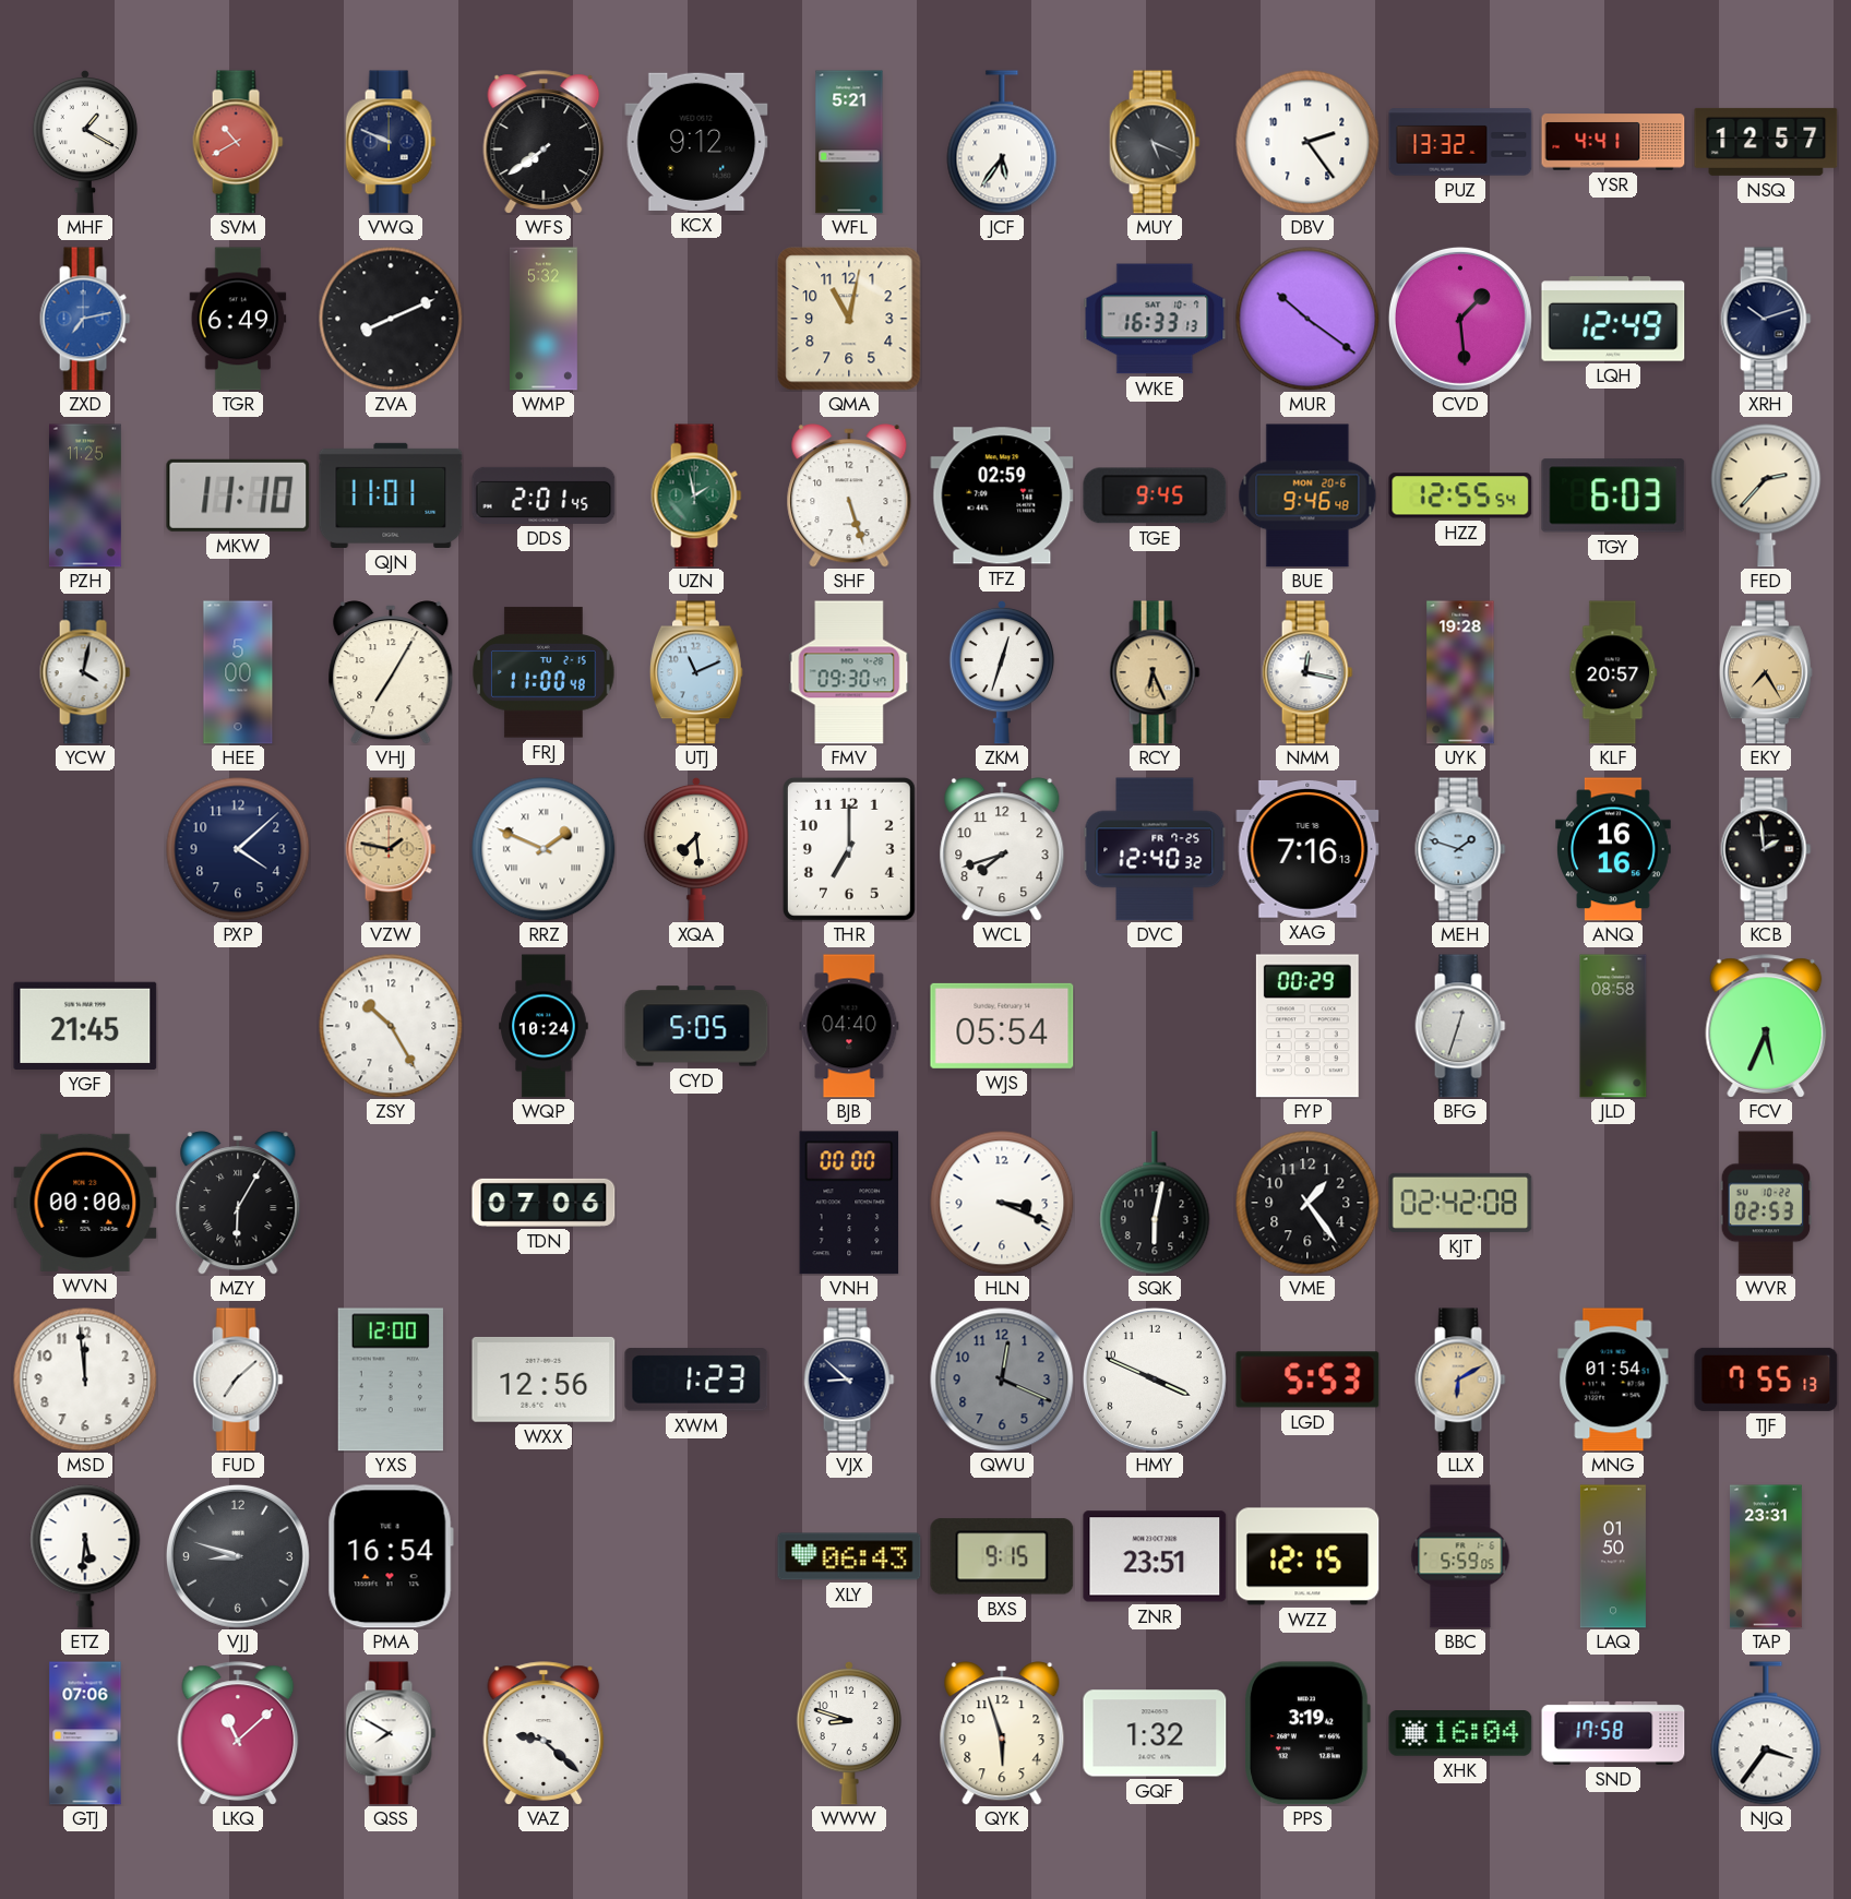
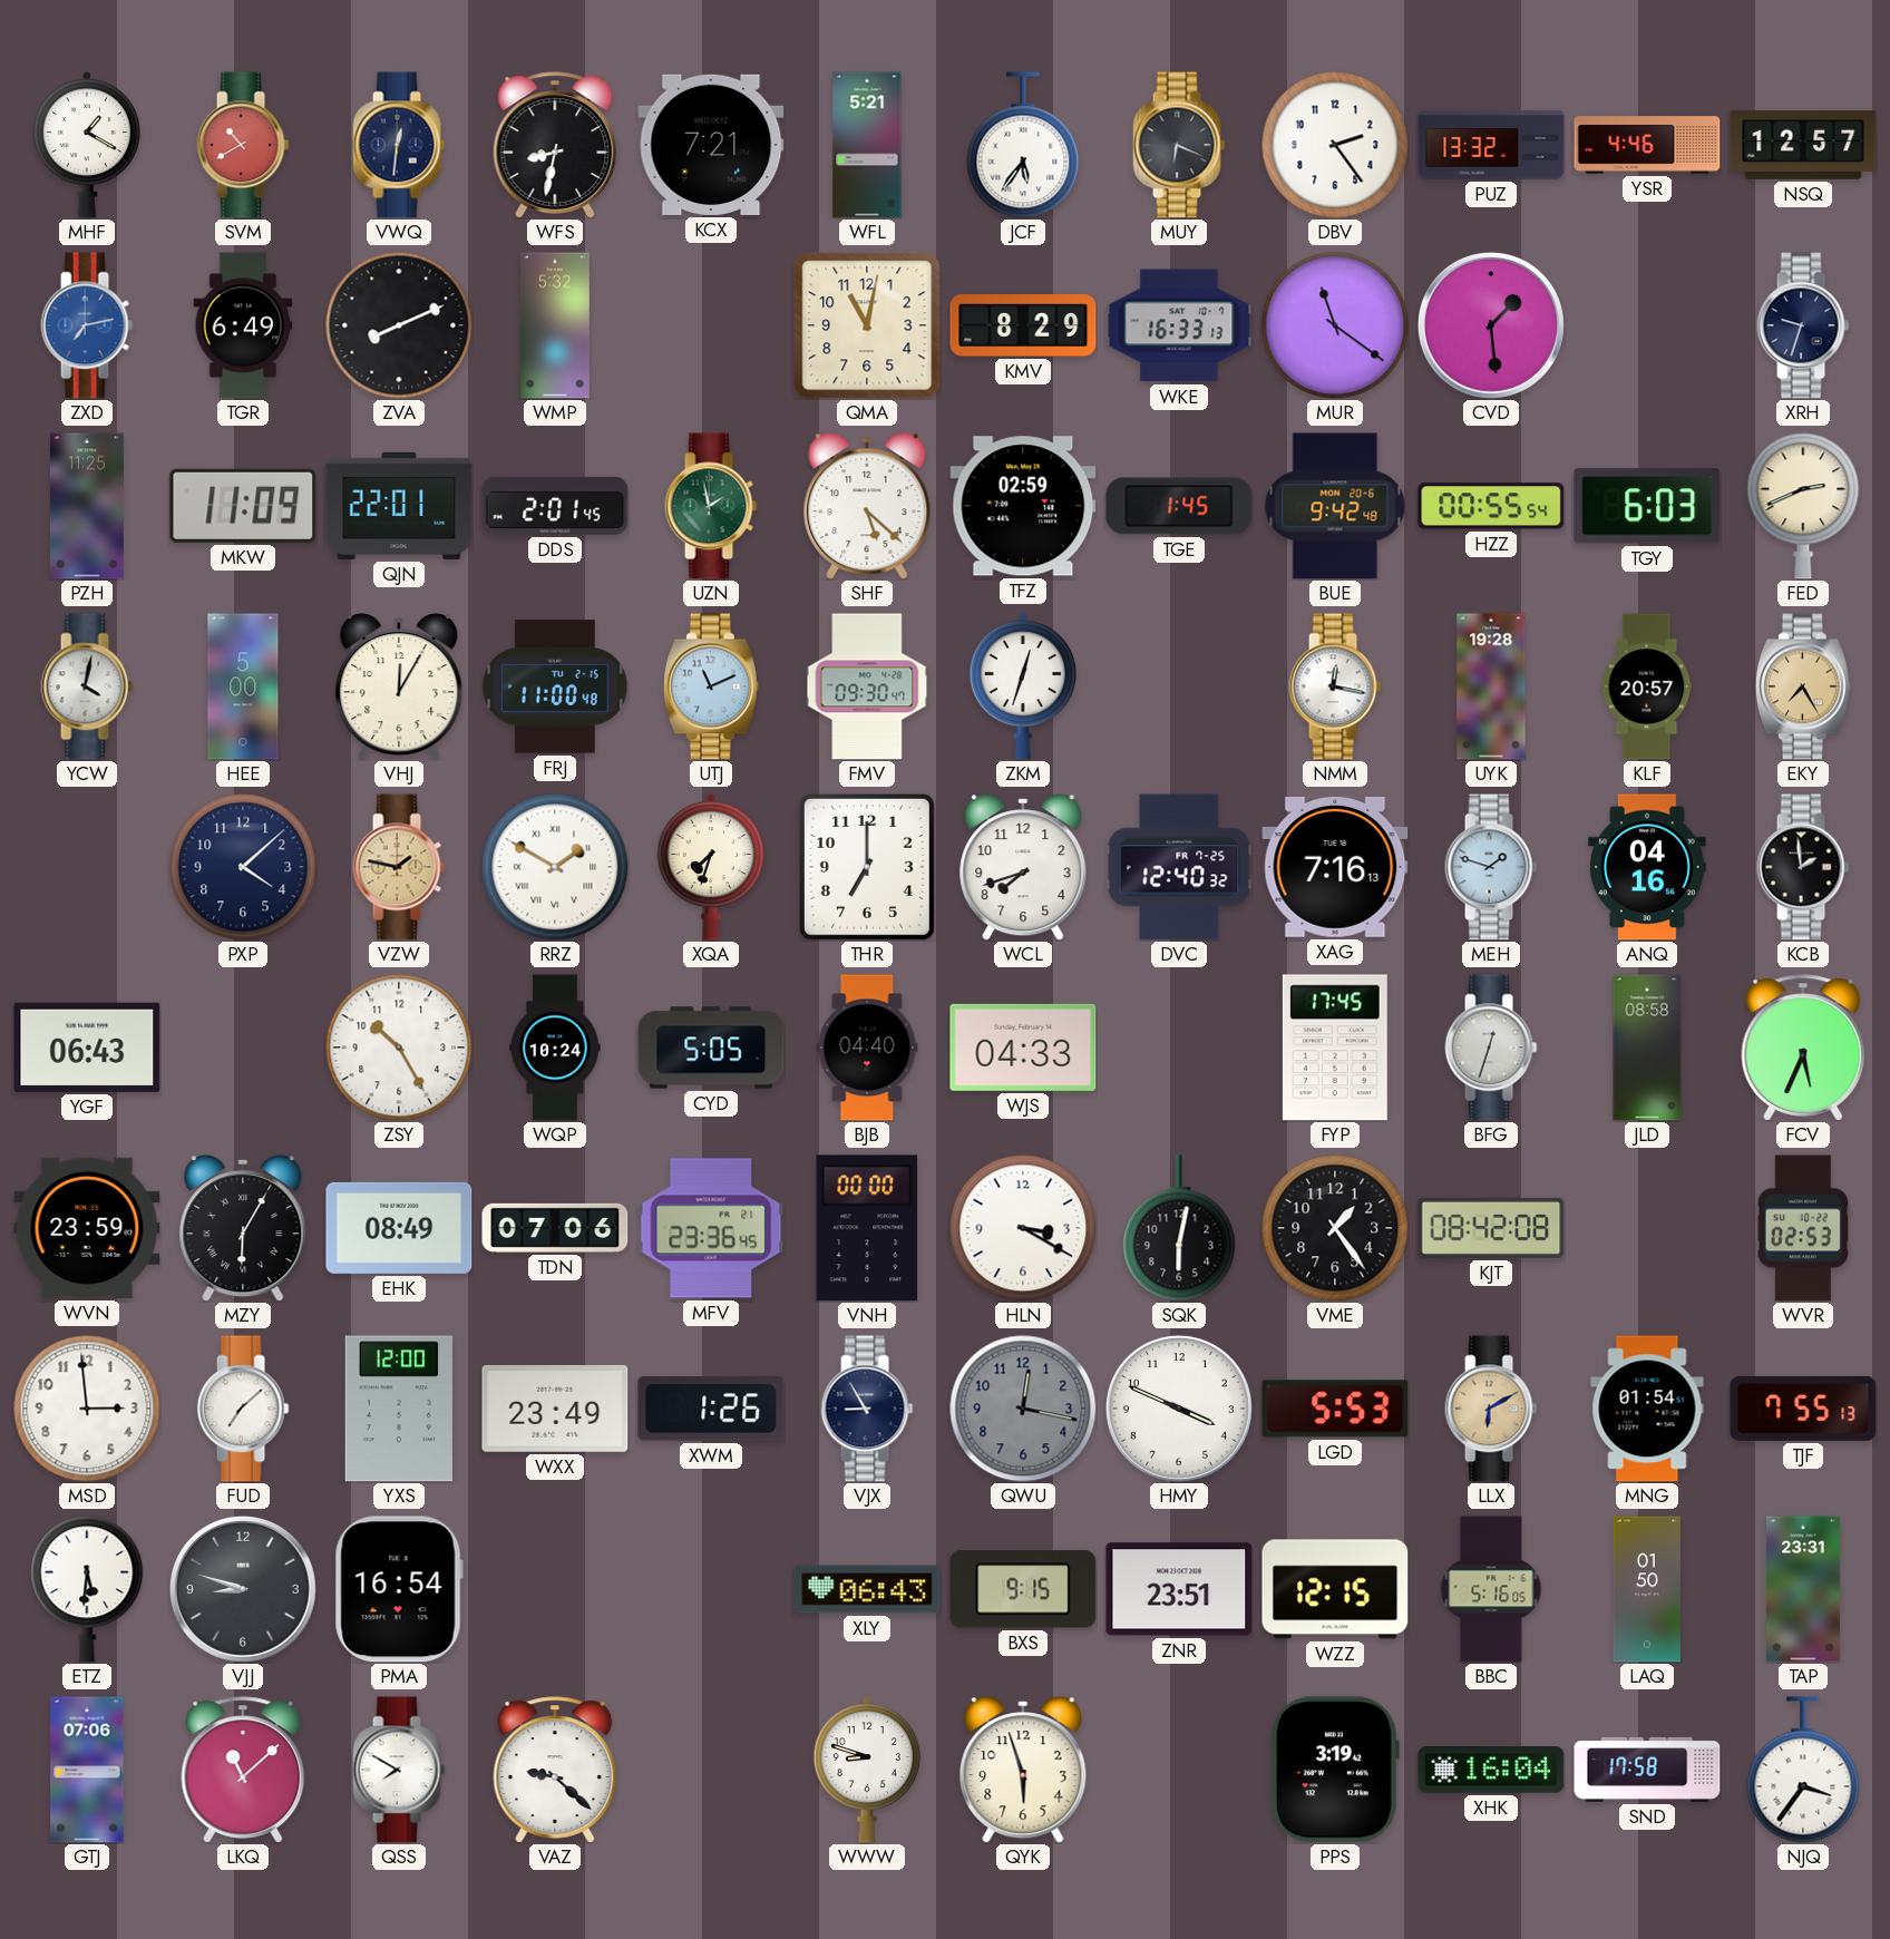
VWQ: 9:49 -> 12:31 (399, 145)
WFS: 7:39 -> 8:32 (555, 145)
KCX: 9:12 -> 7:21 (711, 145)
MUY: 5:19 -> 6:19 (1179, 145)
YSR: 4:41 -> 4:46 (1647, 145)
KMV: none -> 8:29 (1023, 327)
MUR: 10:21 -> 11:21 (1335, 325)
LQH: 12:49 -> none (1613, 319)
XRH: 10:12 -> 9:33 (1803, 325)
MKW: 11:10 -> 11:09 (243, 506)
QJN: 11:01 -> 22:01 (399, 506)
SHF: 5:27 -> 5:22 (867, 506)
TGE: 9:45 -> 1:45 (1179, 506)
BUE: 9:46 -> 9:42 (1335, 506)
HZZ: 12:55 -> 00:55 (1491, 506)
FED: 2:37 -> 2:41 (1803, 506)
VHJ: 7:05 -> 12:05 (399, 686)
RCY: 6:26 -> none (1155, 672)
RRZ: 1:49 -> 1:50 (555, 867)
XQA: 7:29 -> 7:33 (710, 867)
ANQ: 16:16 -> 04:16 (1648, 867)
YGF: 21:45 -> 06:43 (87, 1048)
WJS: 05:54 -> 04:33 (1023, 1048)
FYP: 00:29 -> 17:45 (1335, 1048)
WVN: 00:00 -> 23:59 (87, 1228)
EHK: none -> 08:49 (399, 1228)
MFV: none -> 23:36 (711, 1228)
HLN: 3:19 -> 3:20 (1023, 1228)
KJT: 02:42 -> 08:42 (1491, 1228)
MSD: 11:59 -> 2:59 (87, 1409)
WXX: 12:56 -> 23:49 (555, 1409)
XWM: 1:23 -> 1:26 (711, 1409)
VJX: 8:52 -> 8:55 (867, 1409)
QWU: 12:19 -> 12:17 (1023, 1409)
BBC: 5:59 -> 5:16 (1491, 1589)
GQF: 1:32 -> none (1155, 1733)
